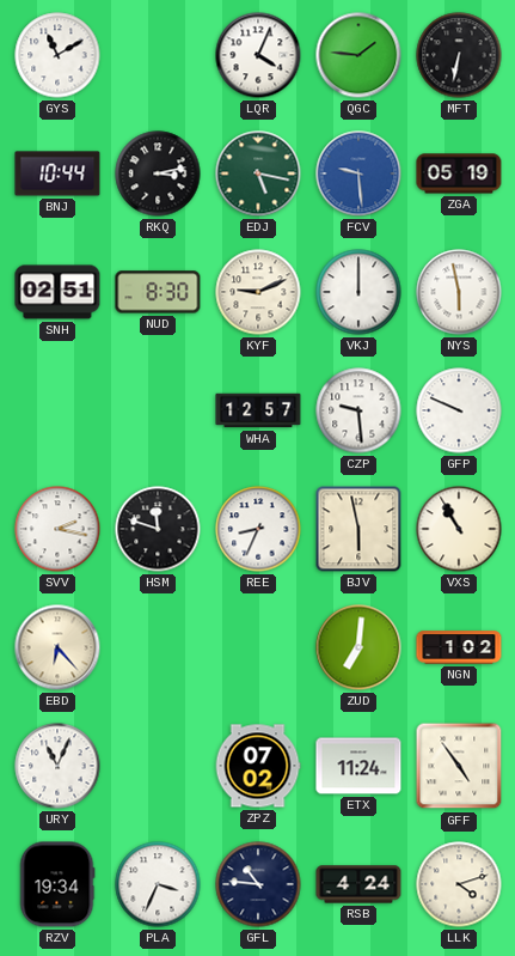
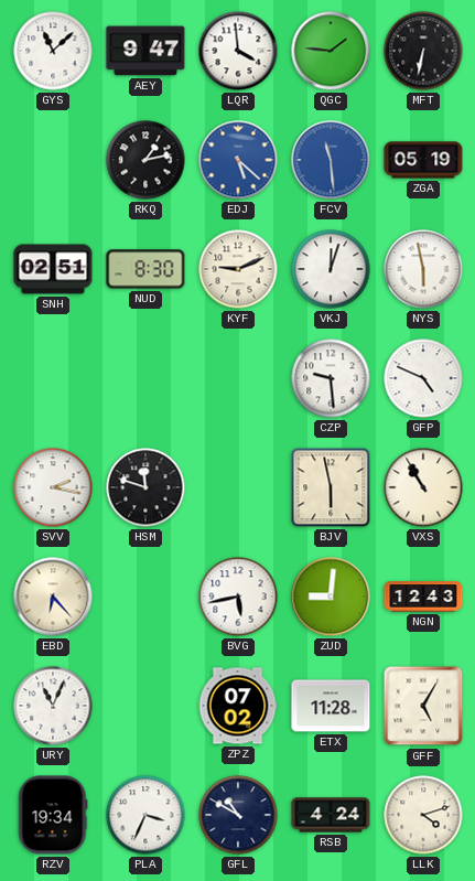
GYS: 11:10 -> 11:08 (53, 51)
AEY: none -> 9:47 (145, 51)
LQR: 4:04 -> 3:59 (238, 51)
BNJ: 10:44 -> none (57, 173)
RKQ: 3:13 -> 1:13 (145, 160)
EDJ: 5:17 -> 5:22 (238, 160)
EDJ dial: green -> blue (238, 160)
FCV: 9:29 -> 11:29 (331, 160)
VKJ: 12:00 -> 12:03 (331, 269)
WHA: 12:57 -> none (258, 410)
GFP: 9:49 -> 4:49 (423, 378)
REE: 8:34 -> none (258, 529)
BVG: none -> 5:43 (238, 597)
ZUD: 7:01 -> 9:01 (331, 597)
NGN: 1:02 -> 12:43 (423, 597)
ETX: 11:24 -> 11:28 (331, 706)
GFF: 4:54 -> 5:05 (423, 706)
GFL: 10:46 -> 10:50 (238, 815)
